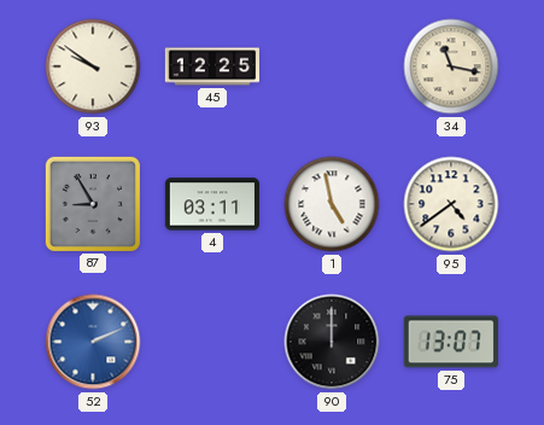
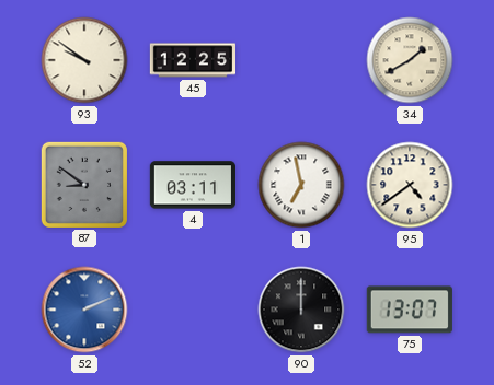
34: 11:17 -> 1:40 (410, 60)
87: 8:55 -> 8:51 (84, 185)
1: 4:58 -> 6:58 (301, 185)
